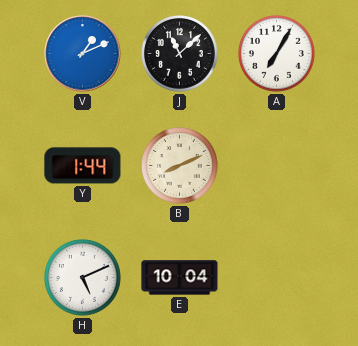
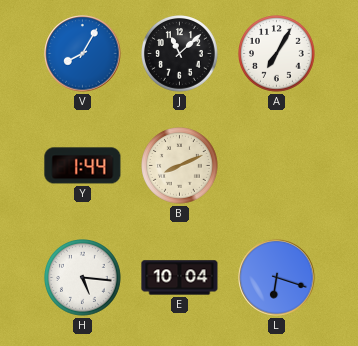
V: 1:11 -> 8:05 (83, 54)
H: 5:11 -> 5:16 (83, 278)
L: none -> 6:18 (277, 278)
